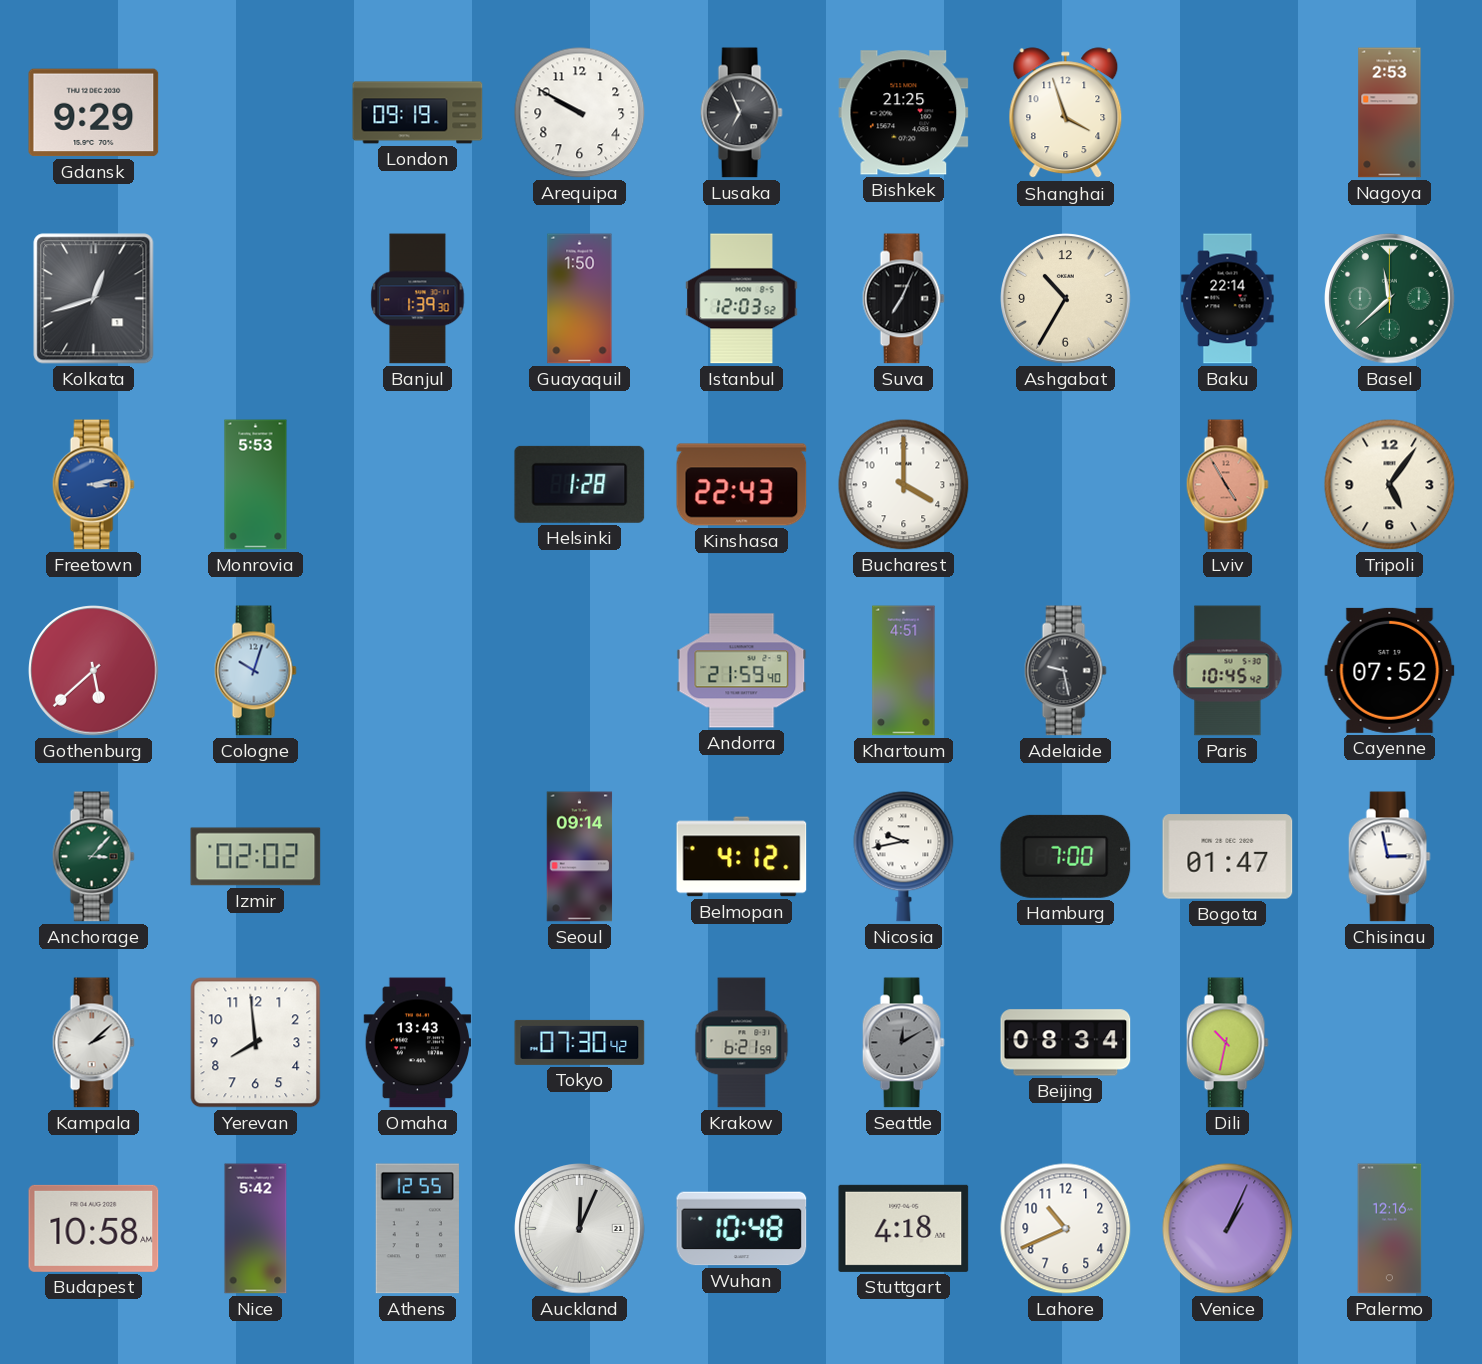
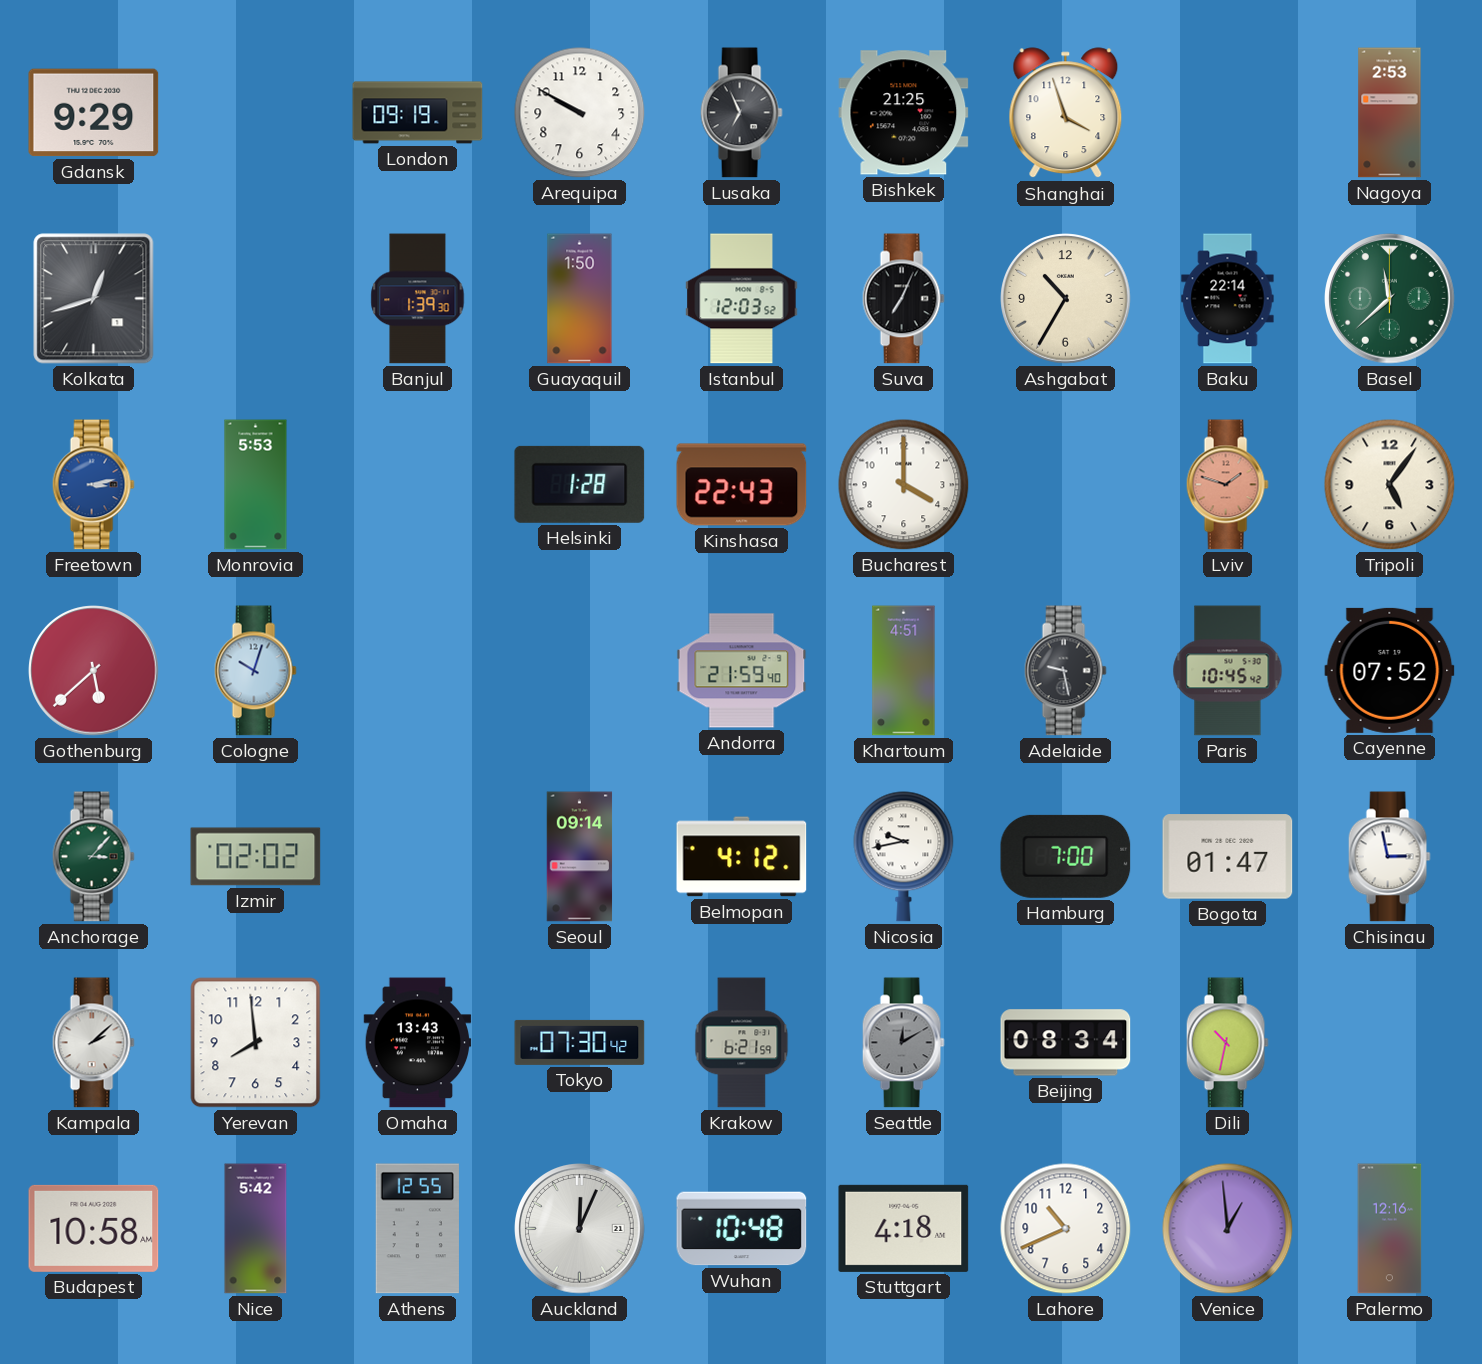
Lviv: 4:55 -> 1:48 (1227, 485)
Venice: 1:04 -> 12:59 (1228, 1229)
